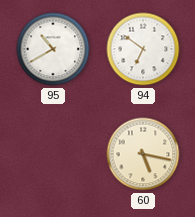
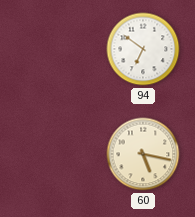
95: 10:40 -> none (53, 49)
